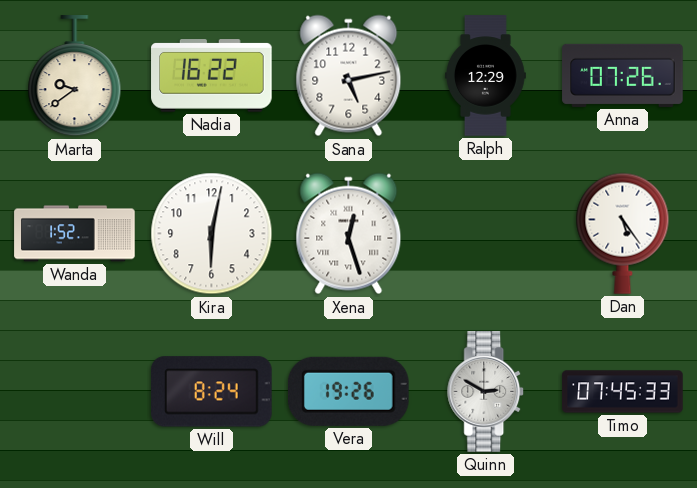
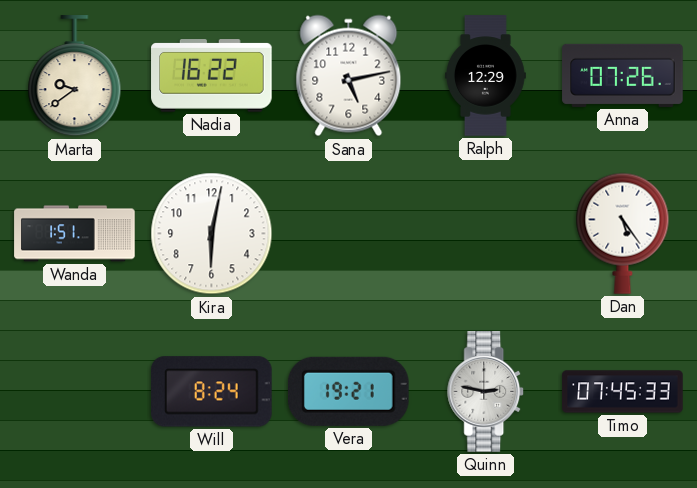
Wanda: 1:52 -> 1:51 (75, 234)
Xena: 12:27 -> none (349, 234)
Vera: 19:26 -> 19:21 (348, 391)
Quinn: 2:50 -> 2:47 (486, 392)
